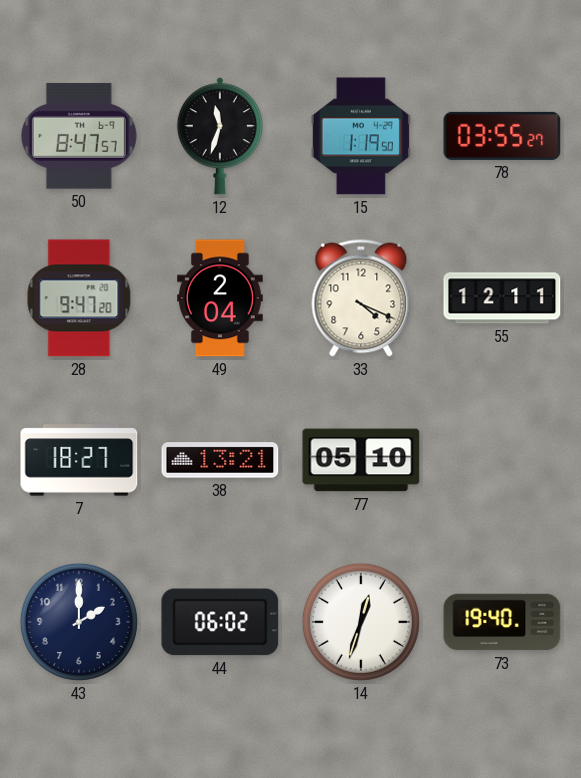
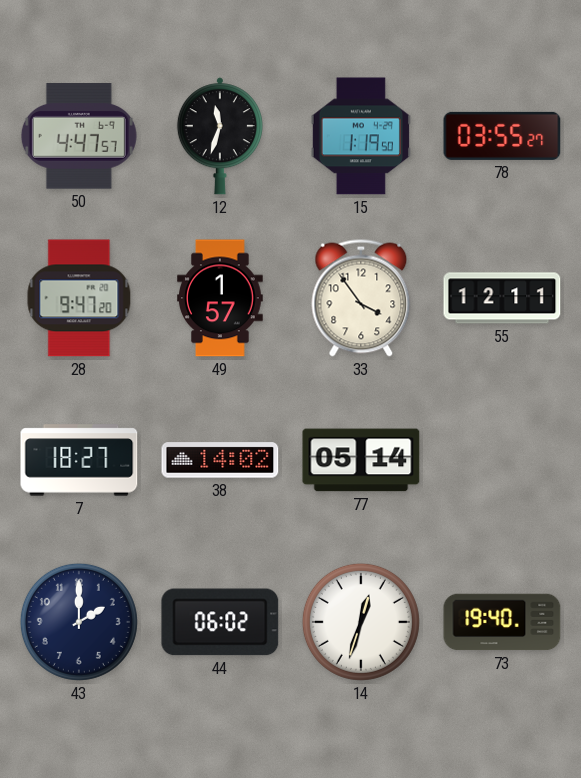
50: 8:47 -> 4:47 (79, 136)
49: 2:04 -> 1:57 (221, 298)
33: 4:19 -> 3:54 (361, 298)
38: 13:21 -> 14:02 (220, 460)
77: 05:10 -> 05:14 (361, 460)
